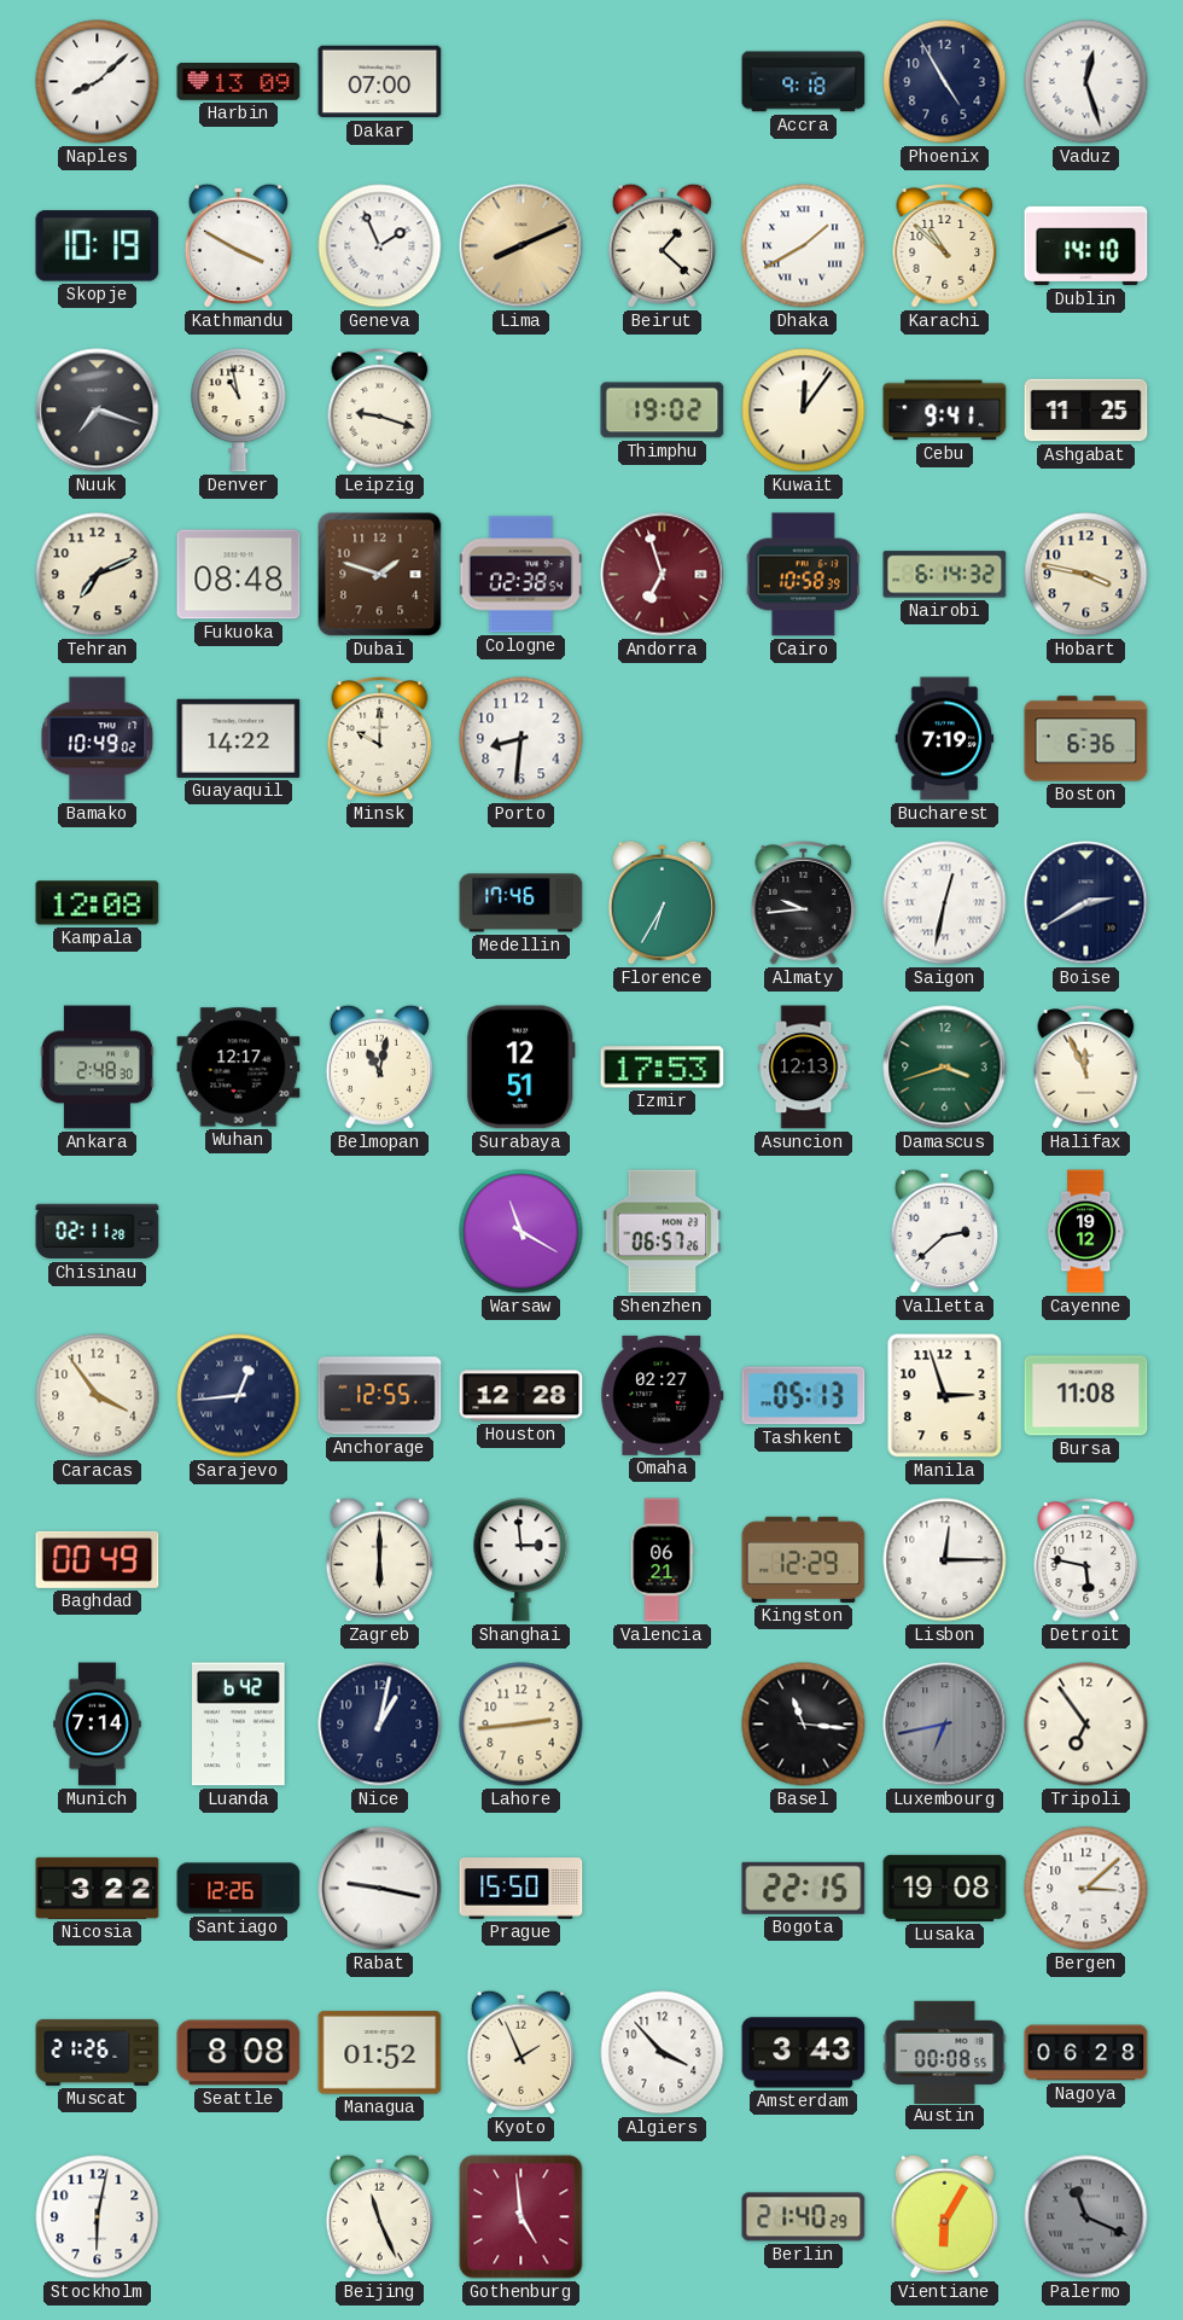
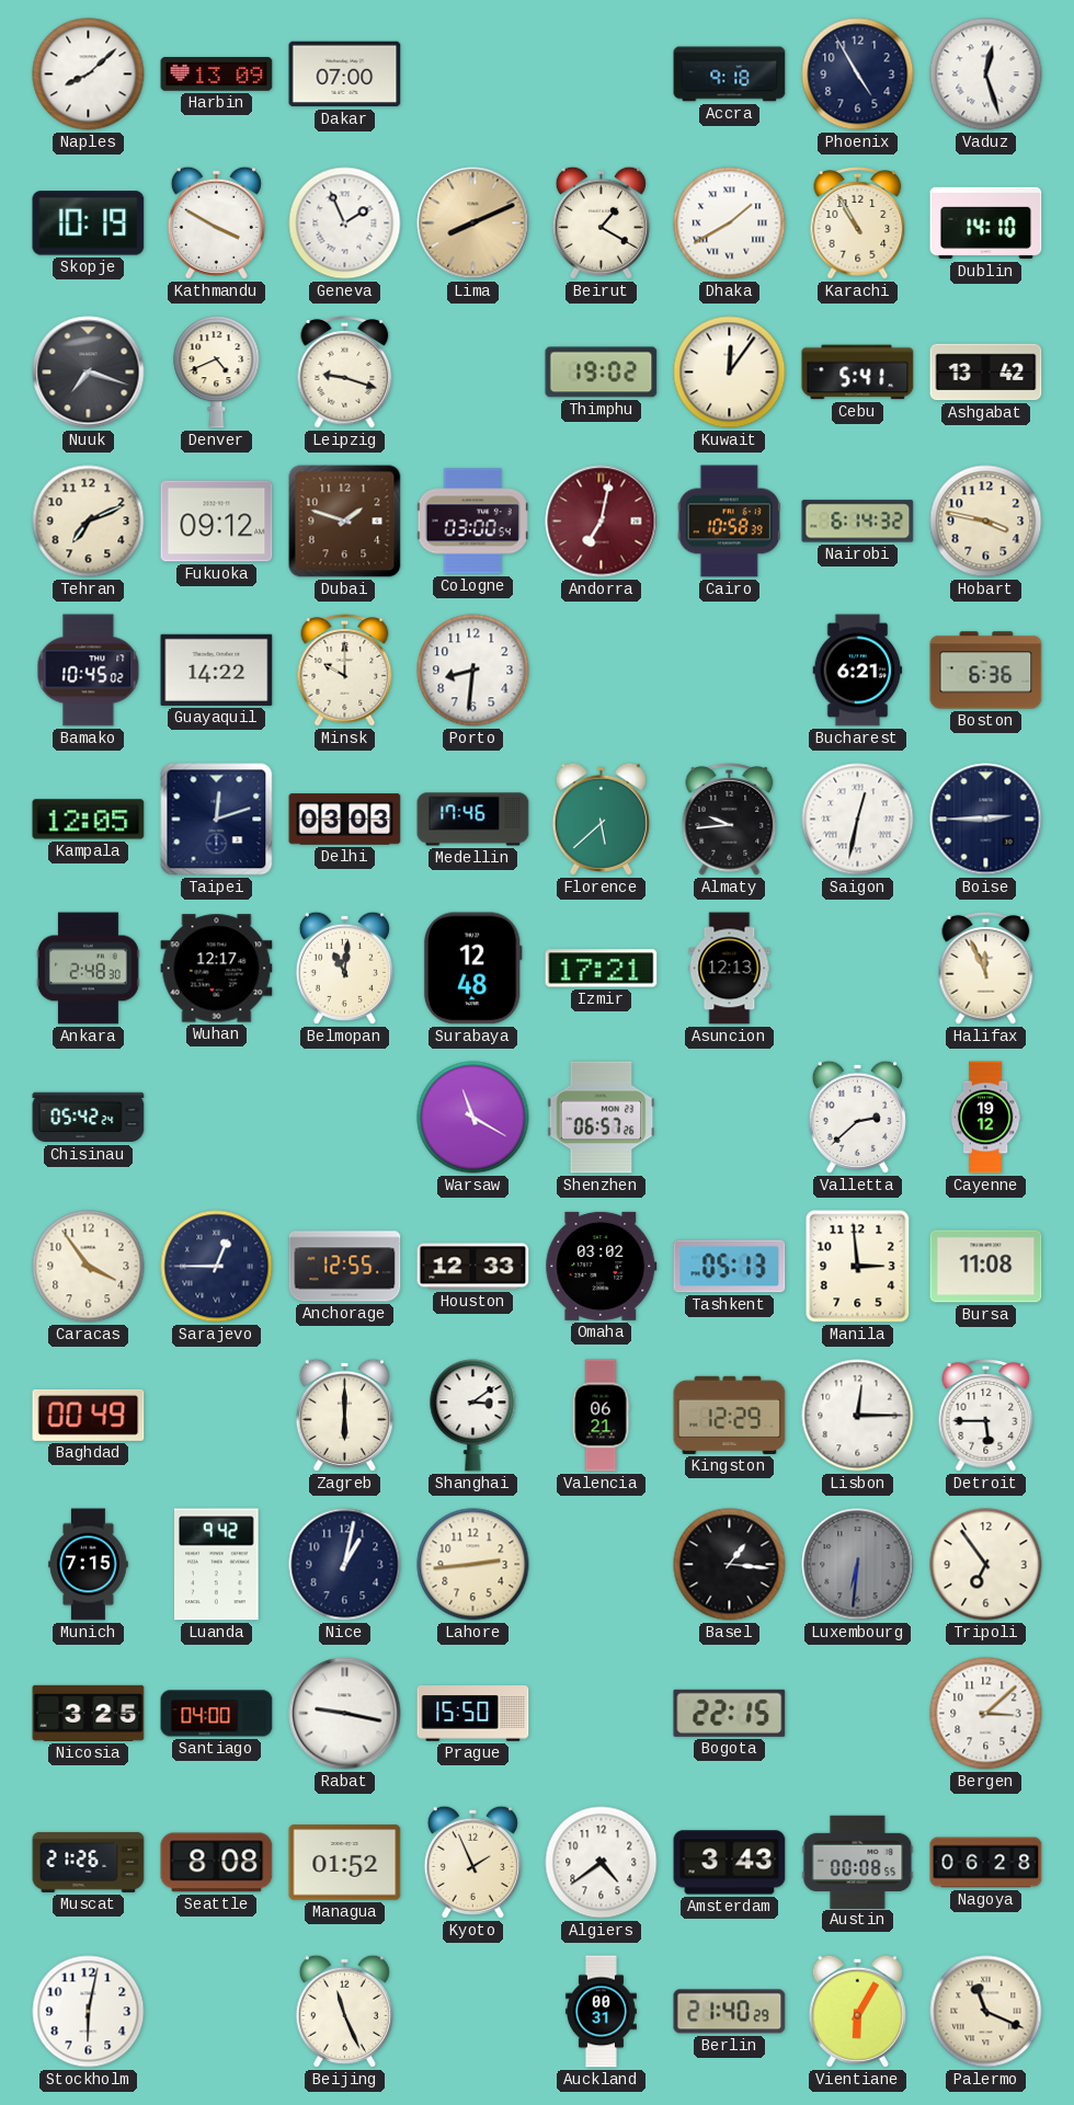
Beirut: 1:22 -> 1:20 (601, 222)
Karachi: 10:52 -> 10:55 (858, 224)
Denver: 10:58 -> 4:41 (217, 373)
Cebu: 9:41 -> 5:41 (858, 373)
Ashgabat: 11:25 -> 13:42 (986, 373)
Fukuoka: 08:48 -> 09:12 (217, 522)
Cologne: 02:38 -> 03:00 (472, 522)
Andorra: 6:57 -> 7:02 (602, 522)
Bamako: 10:49 -> 10:45 (89, 671)
Bucharest: 7:19 -> 6:21 (858, 671)
Kampala: 12:08 -> 12:05 (89, 820)
Taipei: none -> 12:12 (217, 820)
Delhi: none -> 03:03 (345, 820)
Florence: 6:35 -> 5:38 (601, 819)
Boise: 2:40 -> 2:45 (986, 820)
Belmopan: 11:02 -> 11:01 (344, 968)
Surabaya: 12:51 -> 12:48 (472, 969)
Izmir: 17:53 -> 17:21 (602, 969)
Damascus: 3:42 -> none (945, 1068)
Chisinau: 02:11 -> 05:42 (89, 1118)
Sarajevo: 12:44 -> 12:45 (217, 1267)
Houston: 12:28 -> 12:33 (473, 1267)
Omaha: 02:27 -> 03:02 (602, 1266)
Manila: 2:57 -> 2:59 (858, 1267)
Shanghai: 2:59 -> 3:09 (473, 1416)
Detroit: 5:47 -> 5:45 (986, 1416)
Munich: 7:14 -> 7:15 (89, 1565)
Luanda: 6:42 -> 9:42 (217, 1565)
Basel: 11:16 -> 1:16 (730, 1565)
Luxembourg: 6:43 -> 6:31 (858, 1565)
Nicosia: 3:22 -> 3:25 (89, 1713)
Santiago: 12:26 -> 04:00 (217, 1714)
Lusaka: 19:08 -> none (945, 1888)
Algiers: 3:53 -> 4:39 (602, 1863)
Gothenburg: 4:59 -> none (521, 2217)
Auckland: none -> 00:31 (601, 2012)
Palermo dial: grey -> cream (986, 2012)
